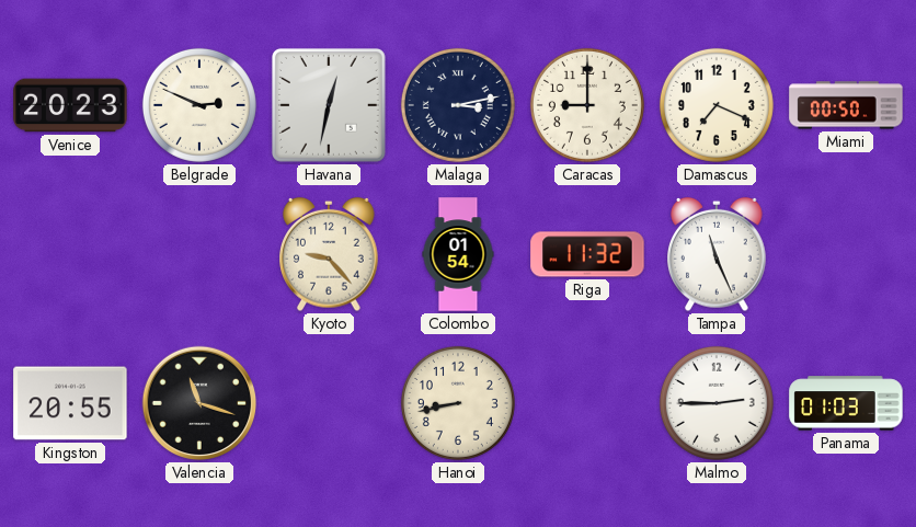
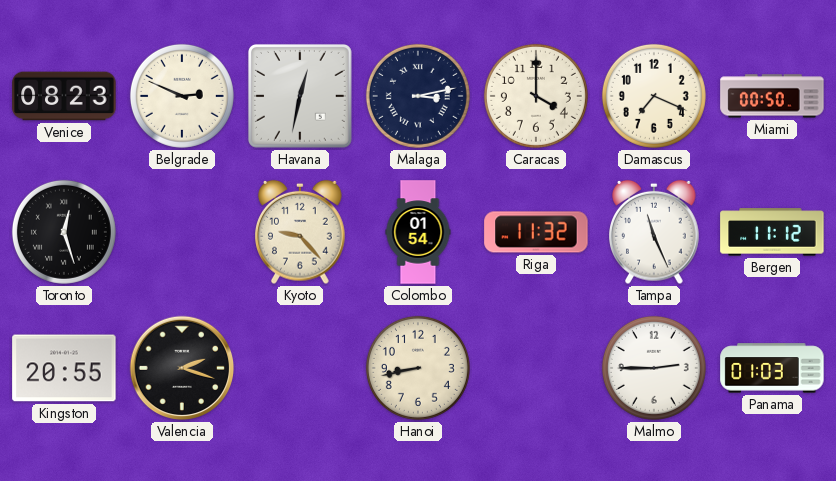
Venice: 20:23 -> 08:23 (64, 96)
Caracas: 9:00 -> 4:00 (536, 96)
Toronto: none -> 12:27 (64, 232)
Bergen: none -> 11:12 (772, 232)
Valencia: 11:18 -> 2:18 (182, 368)
